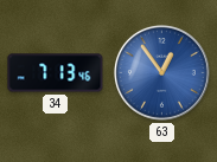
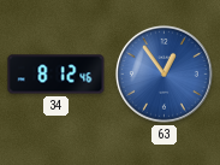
34: 7:13 -> 8:12 (57, 75)
